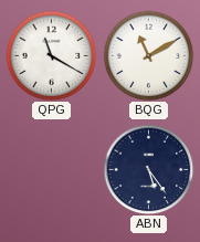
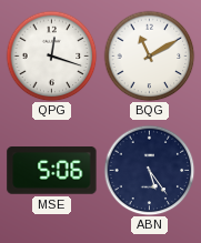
QPG: 11:20 -> 12:18 (51, 55)
MSE: none -> 5:06 (52, 171)
